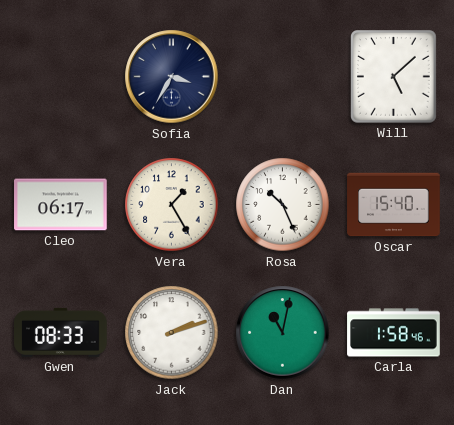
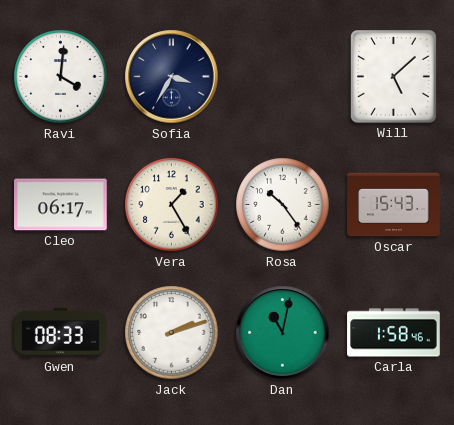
Ravi: none -> 4:01 (61, 77)
Rosa: 10:26 -> 10:24 (283, 205)
Oscar: 15:40 -> 15:43 (394, 205)
